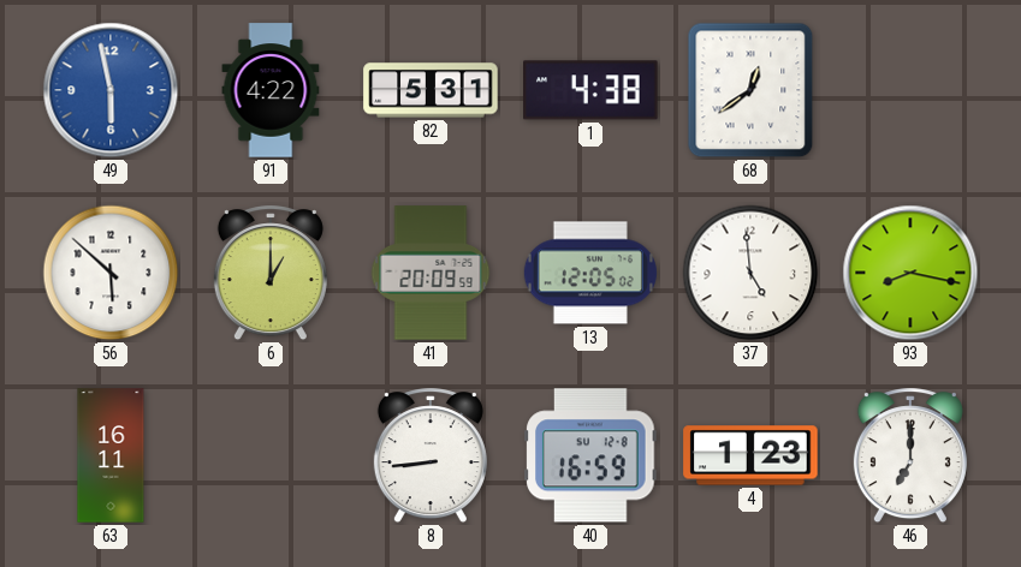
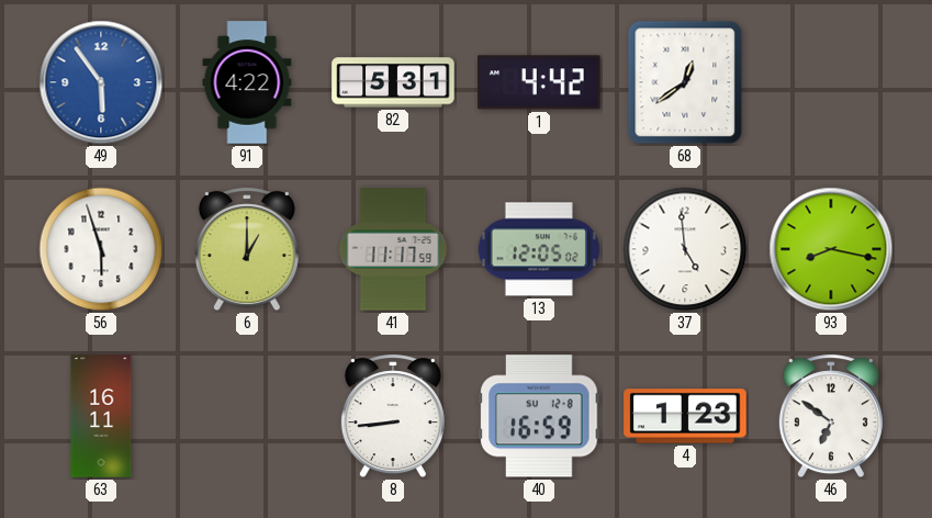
49: 5:58 -> 5:54 (101, 82)
1: 4:38 -> 4:42 (539, 82)
56: 5:52 -> 5:57 (101, 249)
41: 20:09 -> 11:17 (393, 249)
46: 7:00 -> 6:51 (831, 417)
